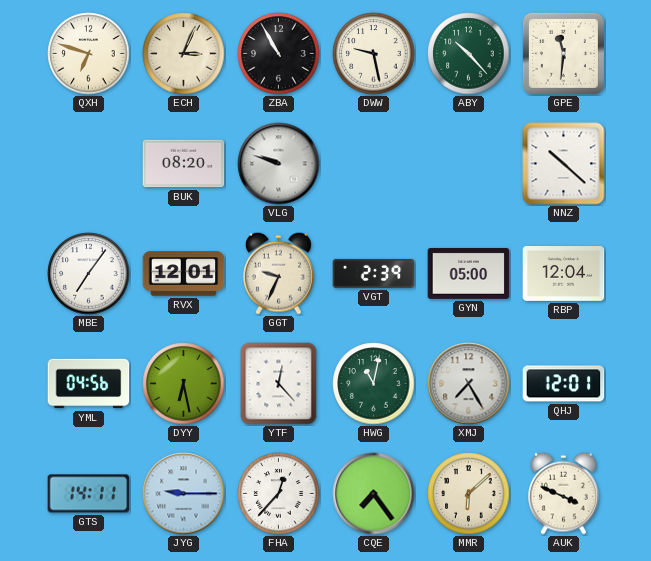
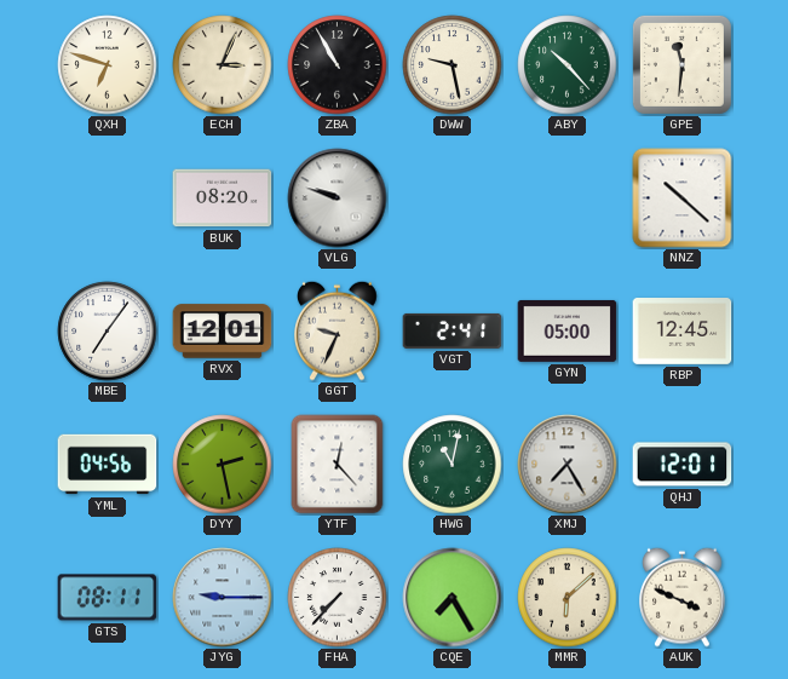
VGT: 2:39 -> 2:41 (453, 330)
RBP: 12:04 -> 12:45 (683, 332)
DYY: 6:28 -> 2:28 (223, 465)
GTS: 14:11 -> 08:11 (108, 598)
FHA: 12:37 -> 7:37 (338, 598)
CQE: 7:24 -> 7:25 (453, 598)
